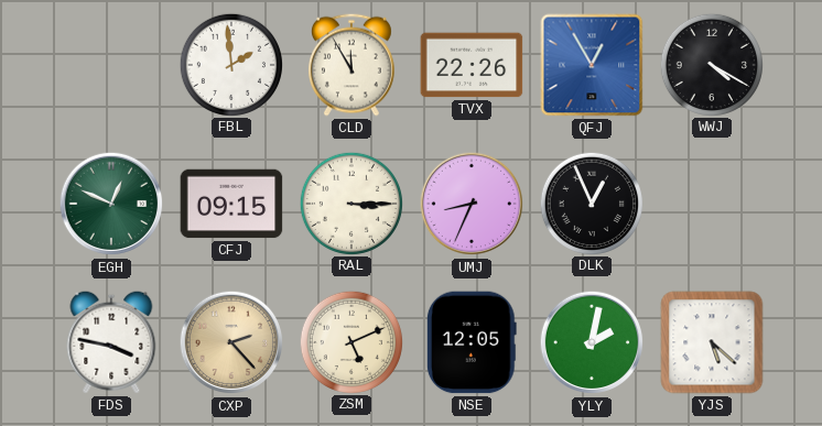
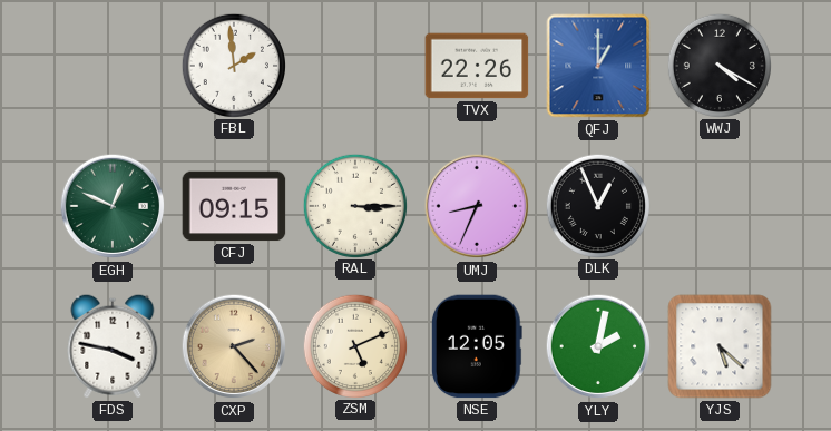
CLD: 11:55 -> none (351, 65)
QFJ: 12:55 -> 1:00 (598, 66)
